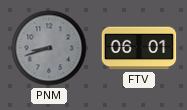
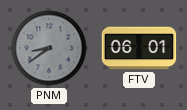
PNM: 8:42 -> 8:39 (49, 48)
